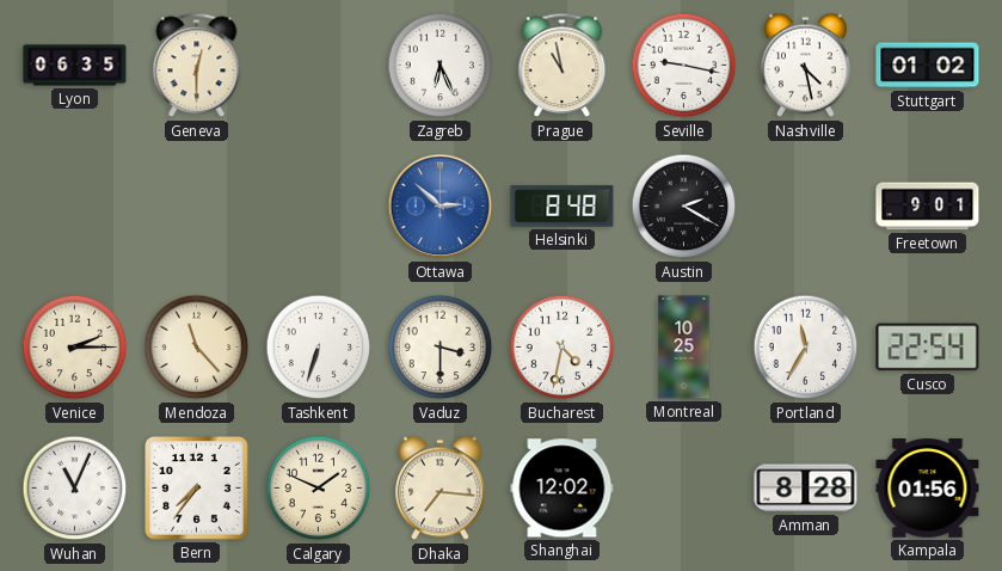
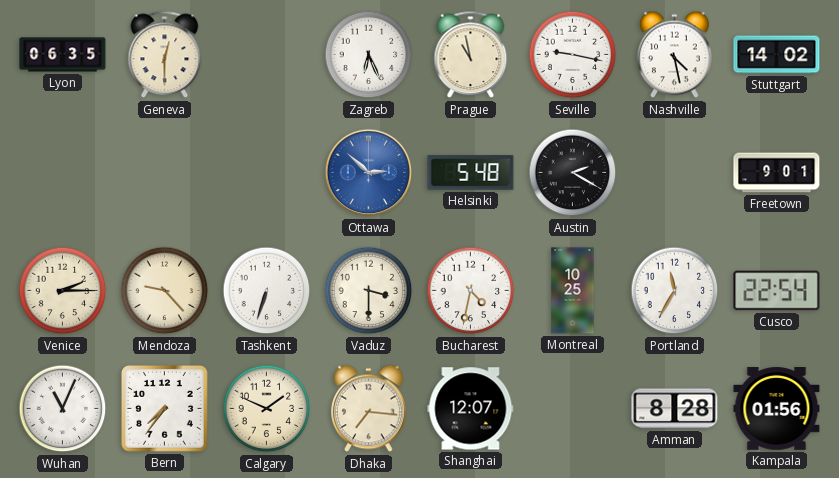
Stuttgart: 01:02 -> 14:02 (777, 55)
Helsinki: 8:48 -> 5:48 (471, 173)
Mendoza: 11:23 -> 9:23 (165, 291)
Shanghai: 12:02 -> 12:07 (471, 409)
